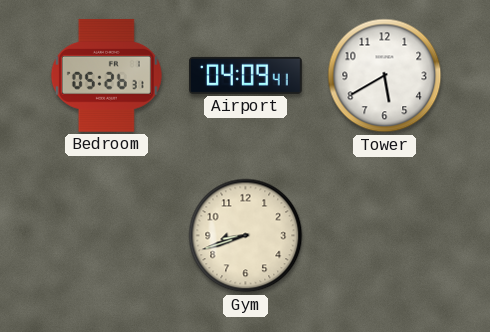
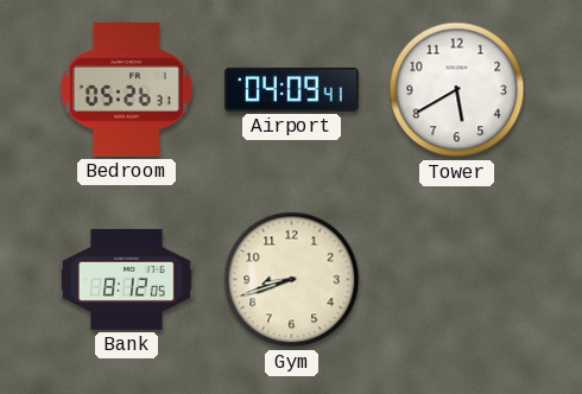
Bank: none -> 8:12 (127, 279)
